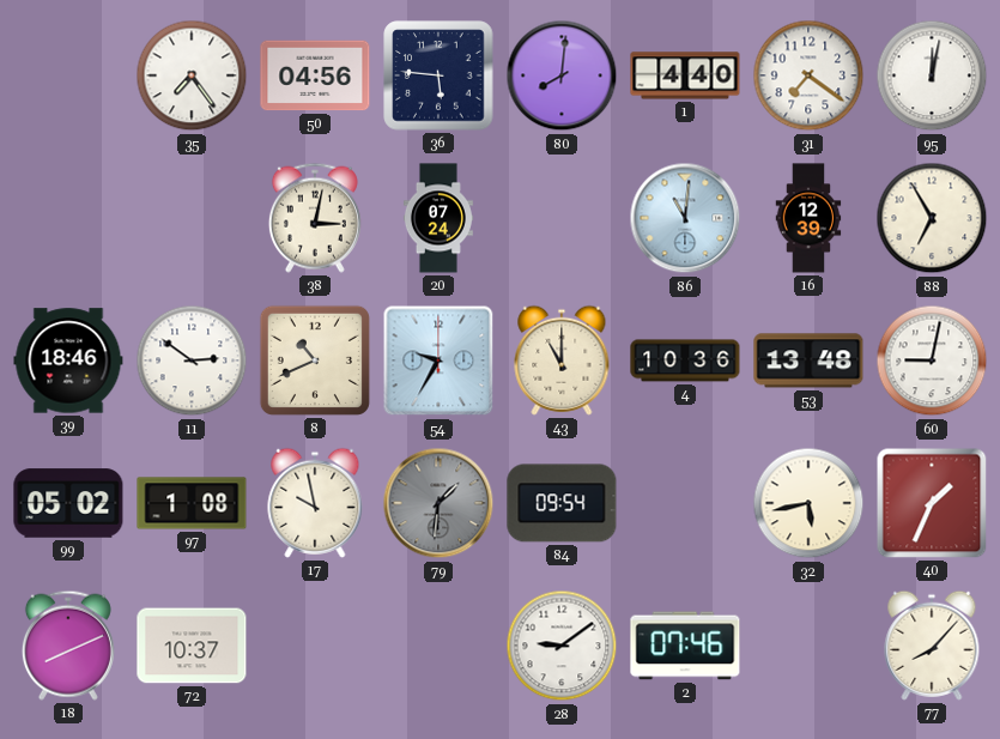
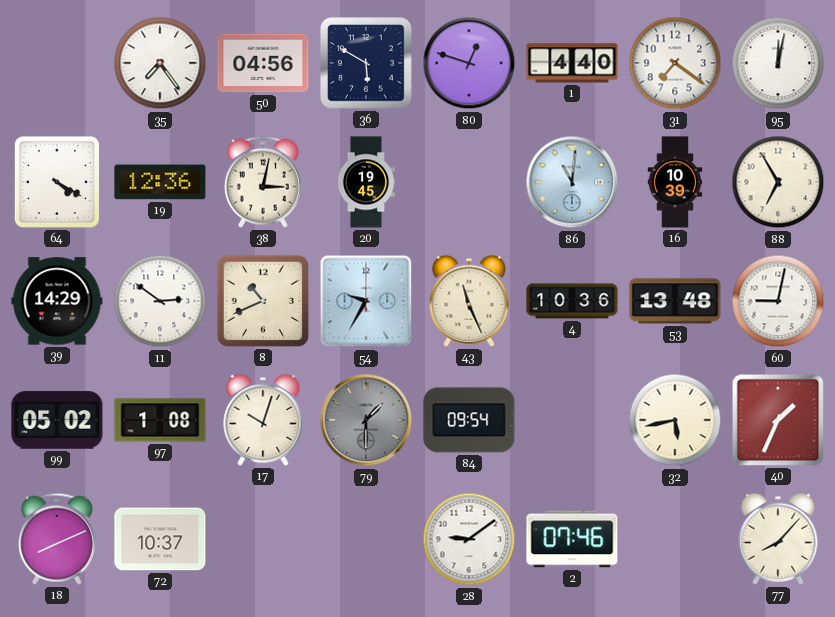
36: 5:46 -> 5:50 (366, 63)
80: 8:01 -> 12:48 (469, 63)
64: none -> 4:20 (57, 182)
19: none -> 12:36 (160, 182)
20: 07:24 -> 19:45 (366, 182)
16: 12:39 -> 10:39 (675, 182)
39: 18:46 -> 14:29 (57, 301)
43: 11:00 -> 11:26 (469, 301)
17: 9:58 -> 10:03 (263, 420)
79: 1:31 -> 1:30 (366, 420)
